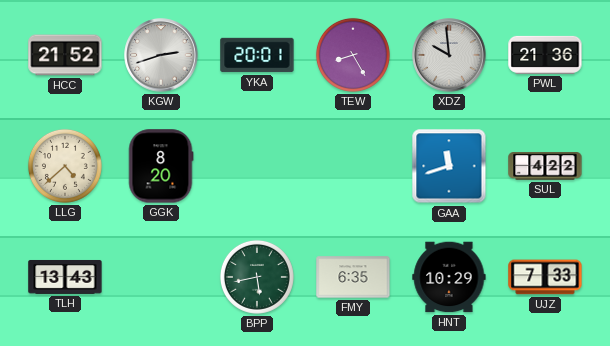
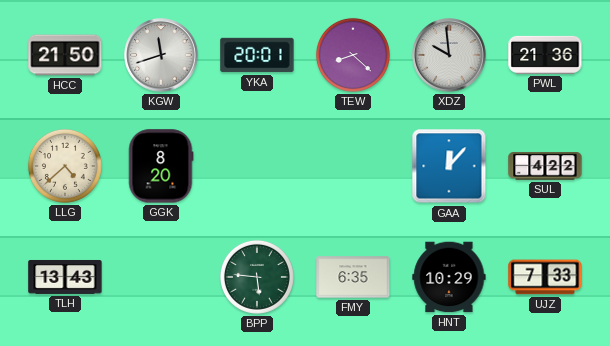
HCC: 21:52 -> 21:50 (65, 55)
KGW: 2:42 -> 11:42 (161, 55)
TEW: 8:25 -> 8:22 (353, 55)
GAA: 11:42 -> 12:07 (449, 166)
BPP: 5:43 -> 5:46 (257, 277)
